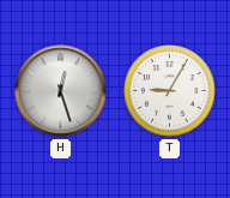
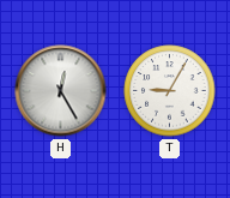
H: 12:27 -> 12:25 (61, 91)
